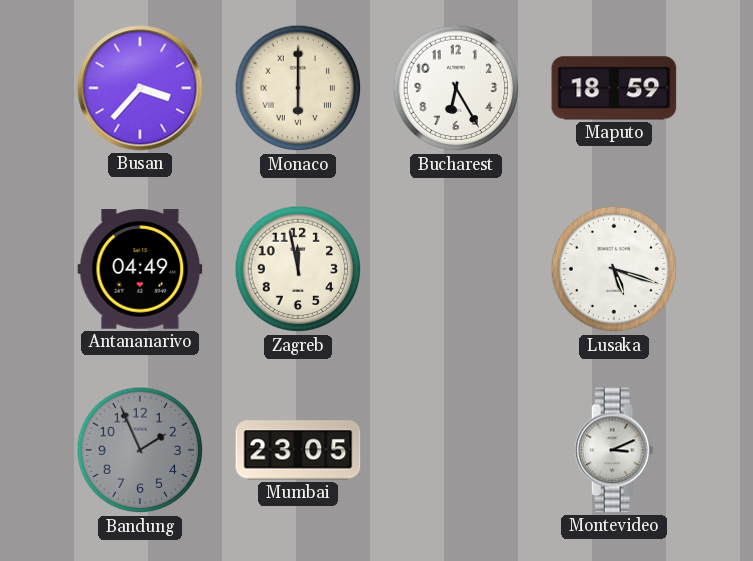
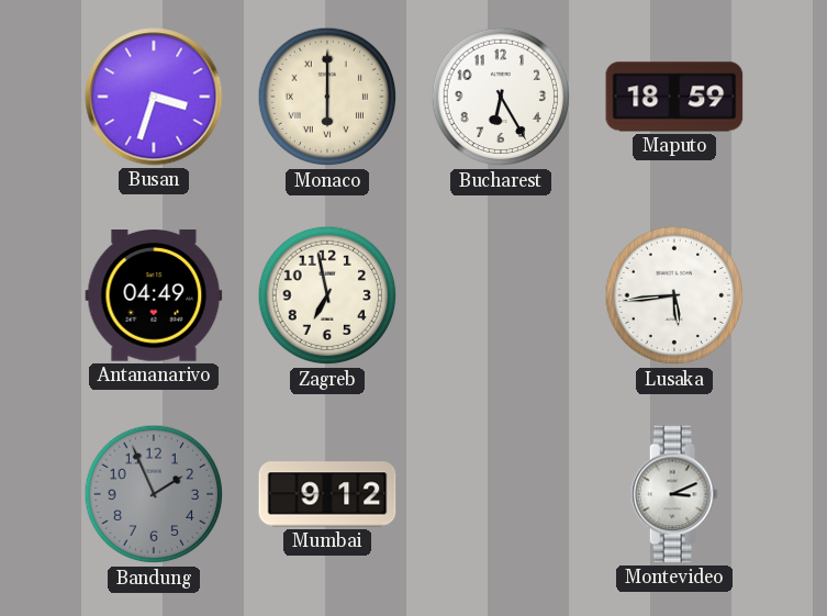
Busan: 3:37 -> 3:33 (154, 97)
Zagreb: 11:58 -> 6:58 (327, 295)
Lusaka: 5:18 -> 5:44 (674, 295)
Mumbai: 23:05 -> 9:12 (327, 494)
